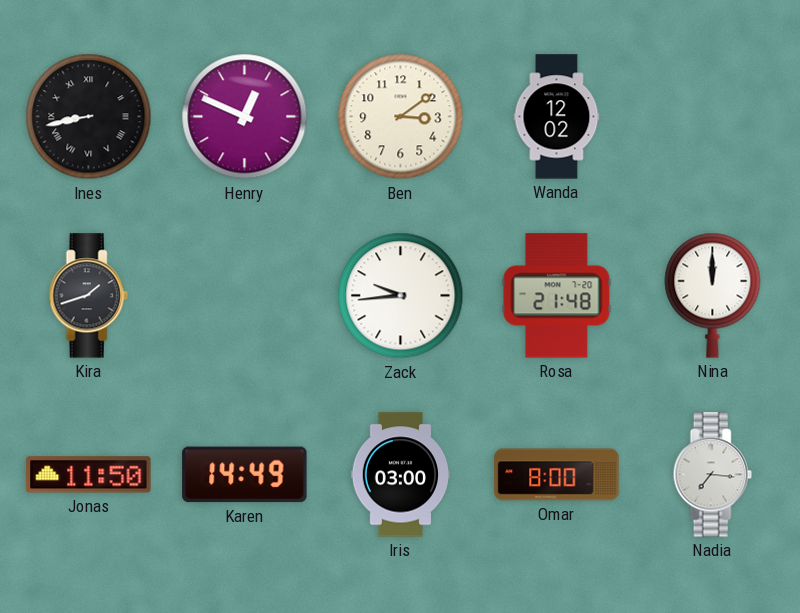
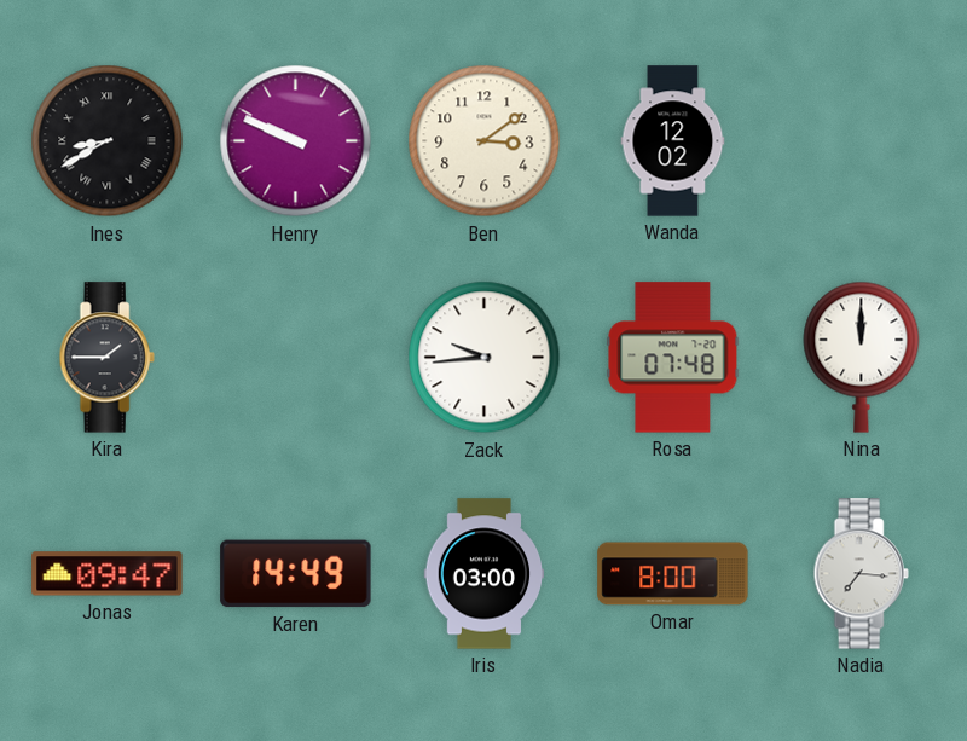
Ines: 8:43 -> 8:40 (108, 141)
Henry: 12:49 -> 9:49 (296, 141)
Kira: 1:42 -> 1:45 (106, 358)
Rosa: 21:48 -> 07:48 (673, 358)
Jonas: 11:50 -> 09:47 (108, 574)
